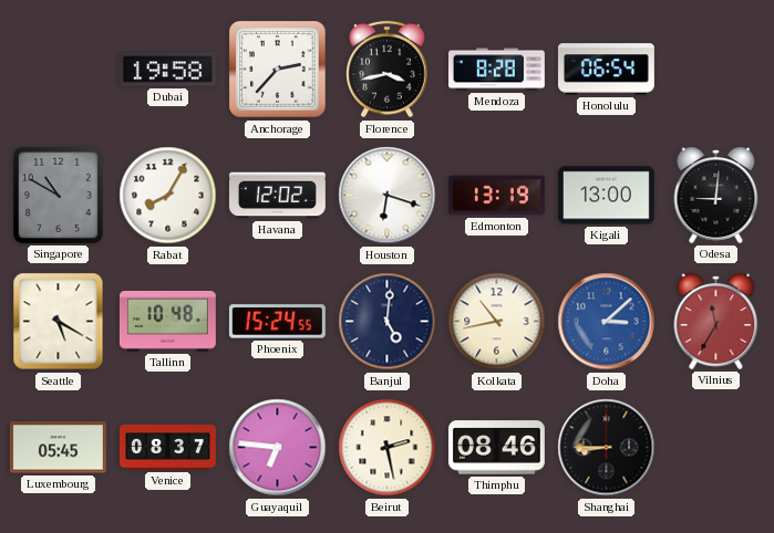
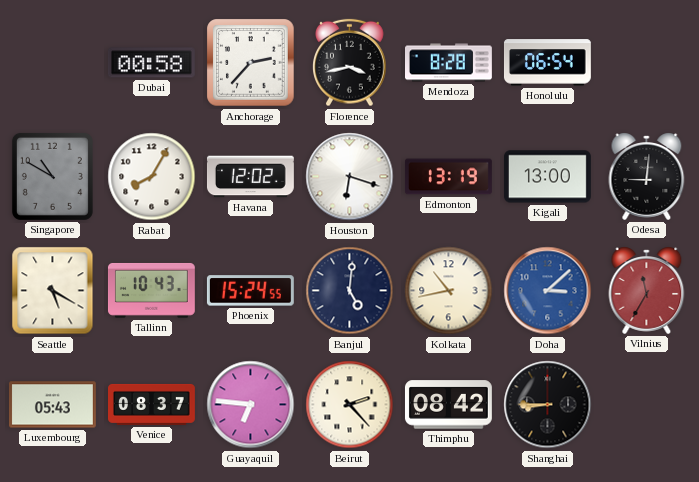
Dubai: 19:58 -> 00:58 (151, 63)
Tallinn: 10:48 -> 10:43 (151, 290)
Luxembourg: 05:45 -> 05:43 (52, 405)
Beirut: 2:28 -> 2:23 (350, 405)
Thimphu: 08:46 -> 08:42 (448, 405)
